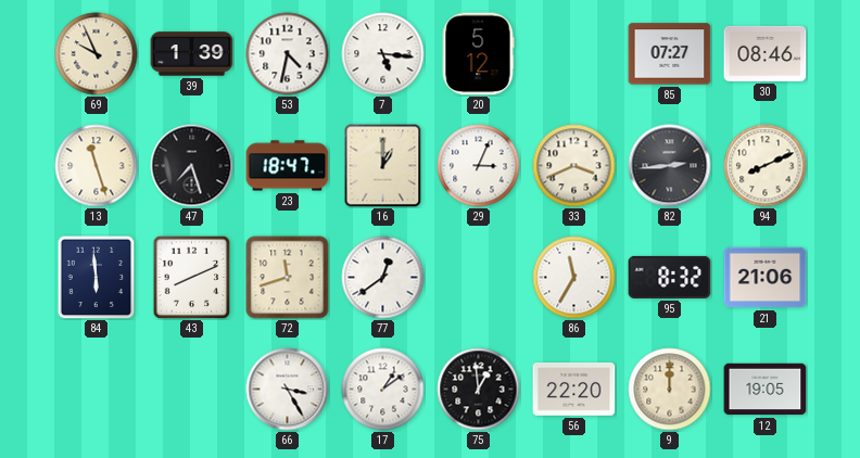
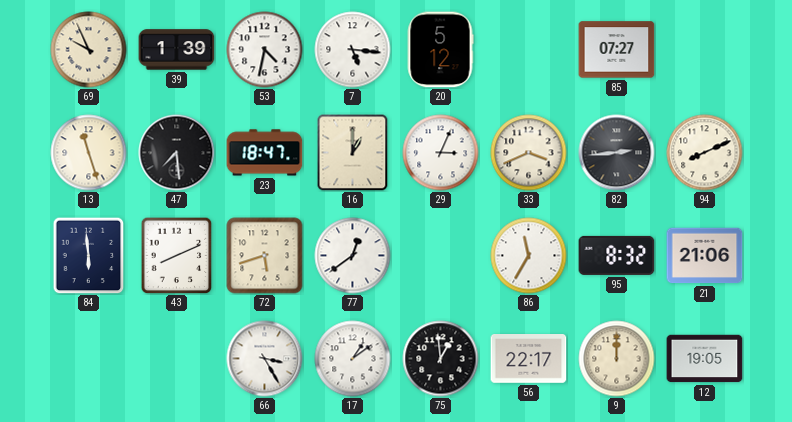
30: 08:46 -> none (766, 53)
47: 7:27 -> 7:29 (177, 153)
72: 11:42 -> 5:42 (265, 256)
56: 22:20 -> 22:17 (529, 359)
